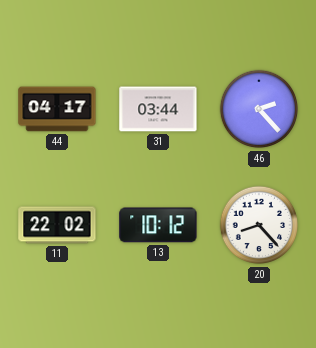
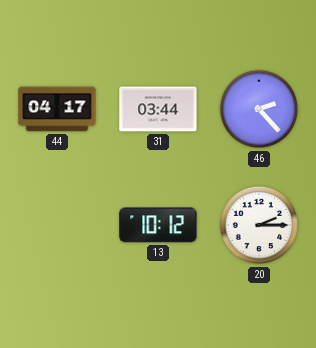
11: 22:02 -> none (57, 225)
20: 8:23 -> 2:15 (259, 225)
